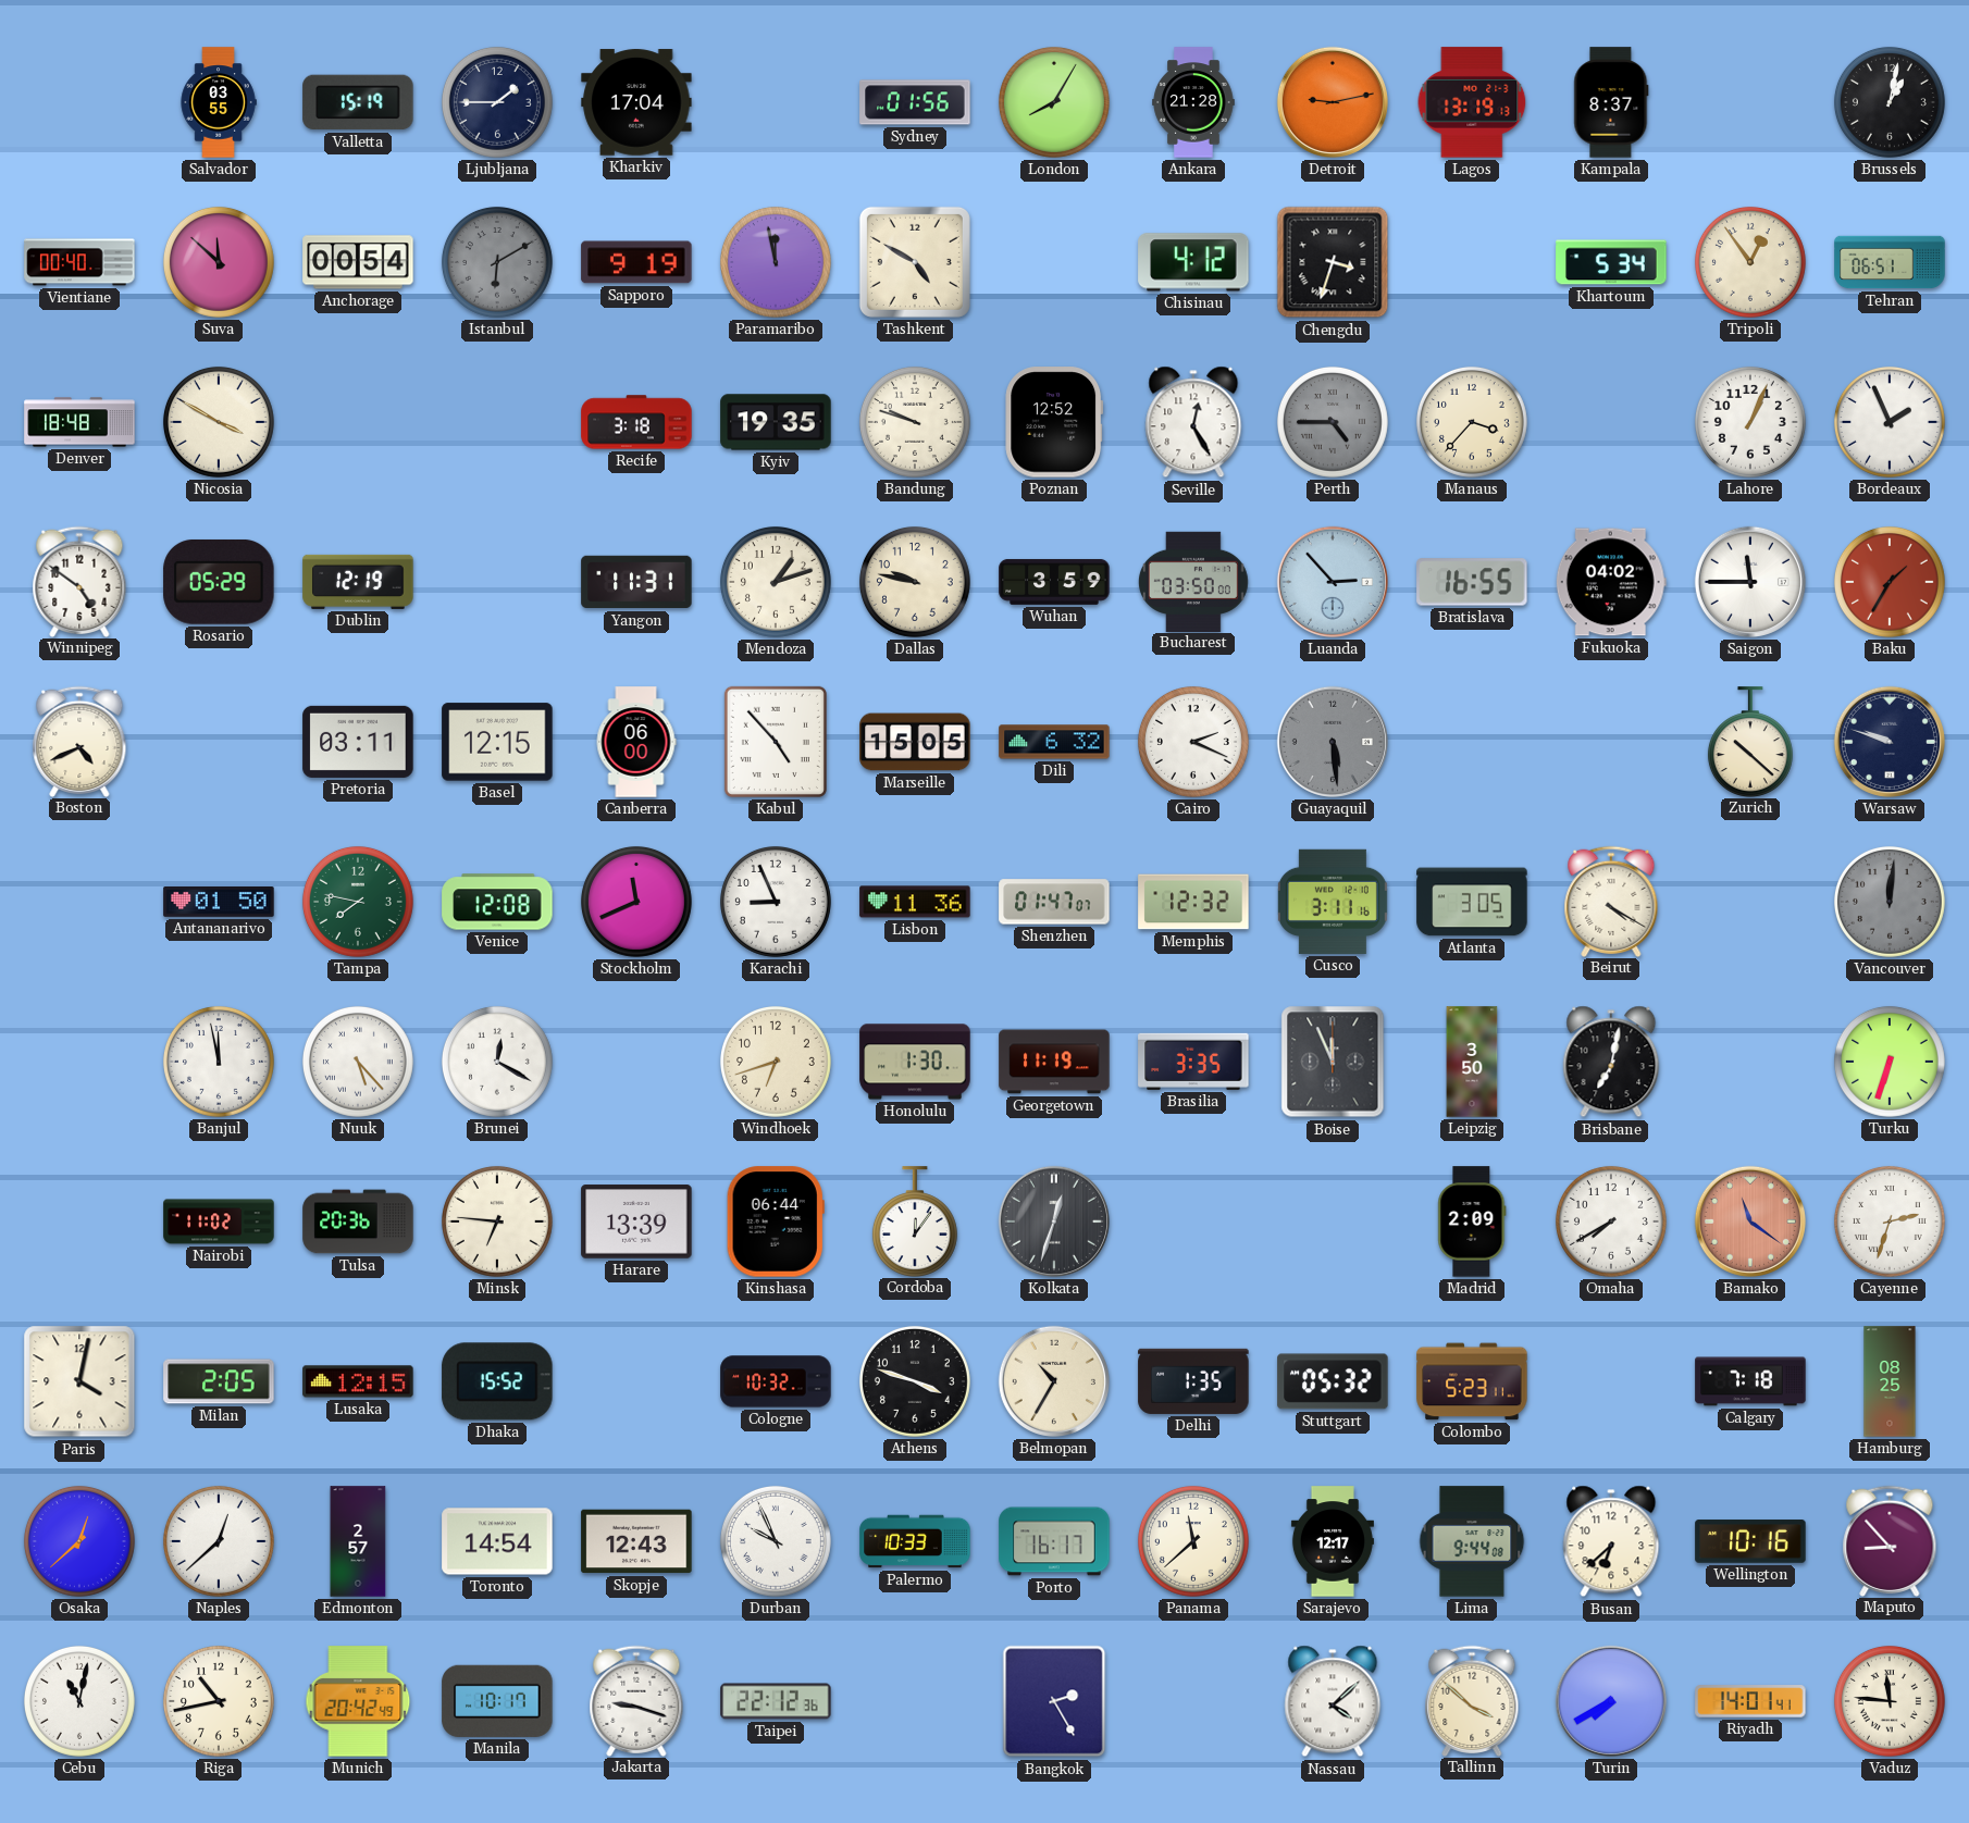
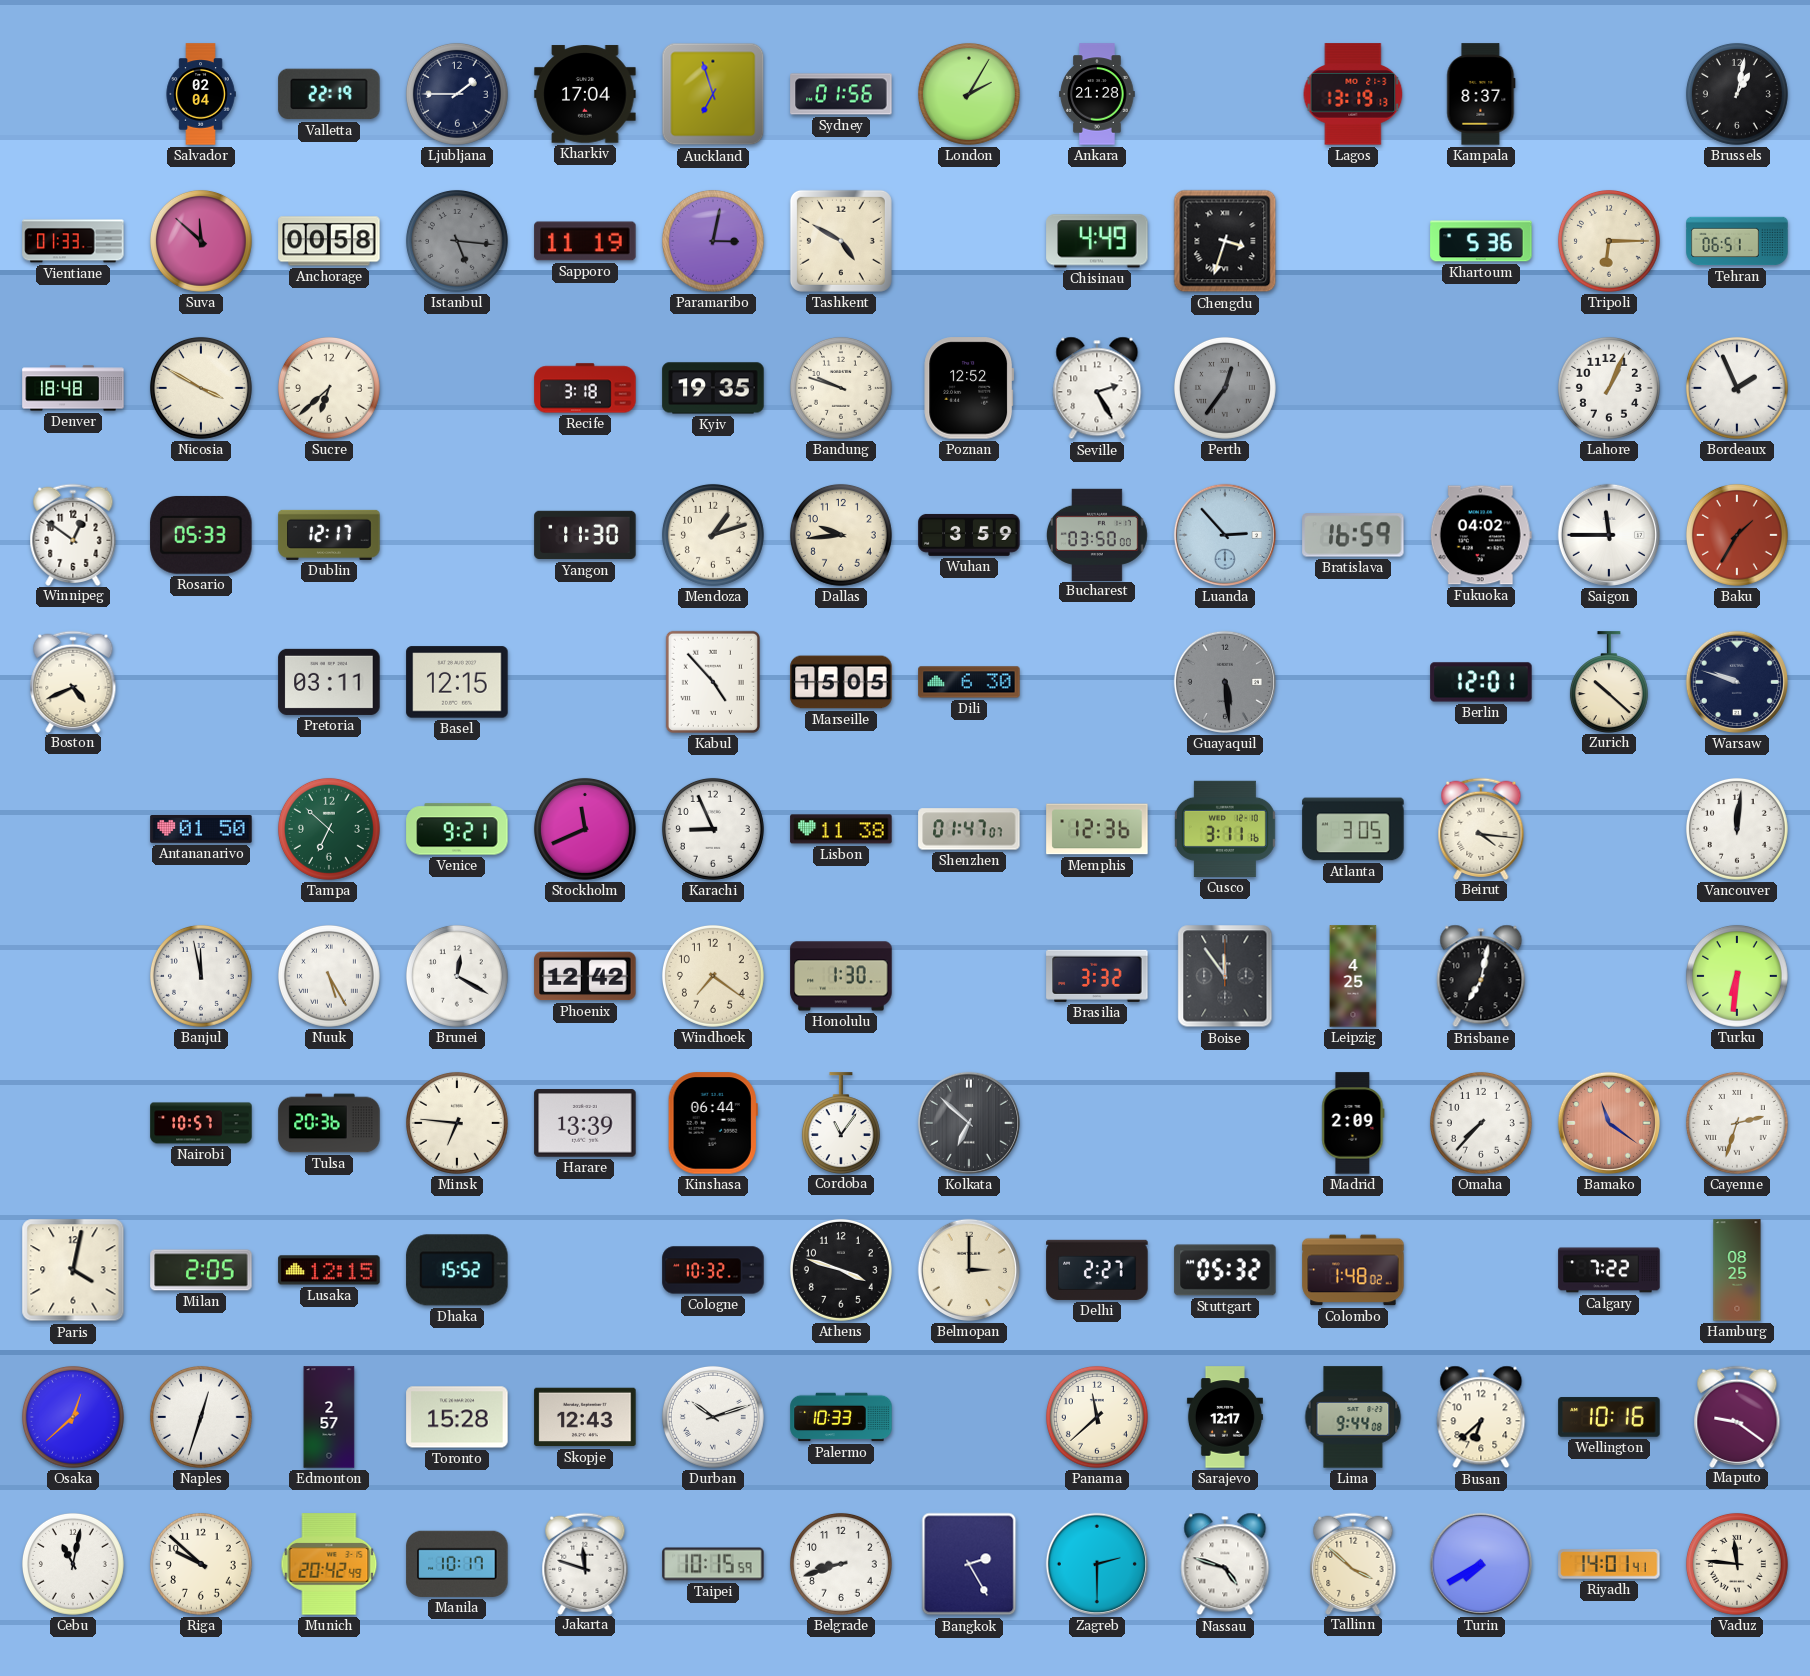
Salvador: 03:55 -> 02:04 (201, 94)
Valletta: 15:19 -> 22:19 (329, 94)
Auckland: none -> 6:57 (713, 94)
London: 8:05 -> 2:05 (969, 94)
Detroit: 9:13 -> none (1333, 102)
Vientiane: 00:40 -> 01:33 (73, 241)
Anchorage: 00:54 -> 00:58 (329, 241)
Istanbul: 6:10 -> 5:16 (457, 241)
Sapporo: 9:19 -> 11:19 (585, 241)
Paramaribo: 11:58 -> 3:02 (713, 241)
Chisinau: 4:12 -> 4:49 (1097, 241)
Khartoum: 5:34 -> 5:36 (1481, 241)
Tripoli: 12:54 -> 6:15 (1609, 241)
Sucre: none -> 6:38 (329, 388)
Seville: 12:25 -> 2:25 (1097, 388)
Perth: 4:45 -> 12:36 (1225, 388)
Manaus: 3:37 -> none (1472, 422)
Winnipeg: 4:51 -> 12:51 (73, 534)
Rosario: 05:29 -> 05:33 (201, 535)
Dublin: 12:19 -> 12:17 (329, 535)
Yangon: 11:31 -> 11:30 (585, 535)
Dallas: 9:47 -> 9:44 (841, 535)
Bratislava: 16:55 -> 16:59 (1353, 535)
Canberra: 06:00 -> none (636, 742)
Dili: 6:32 -> 6:30 (969, 682)
Cairo: 2:19 -> none (1193, 742)
Berlin: none -> 12:01 (1481, 682)
Tampa: 7:47 -> 6:52 (329, 829)
Venice: 12:08 -> 9:21 (457, 829)
Lisbon: 11:36 -> 11:38 (841, 829)
Memphis: 12:32 -> 12:36 (1097, 829)
Beirut: 4:20 -> 4:16 (1481, 828)
Vancouver dial: grey -> white (1737, 829)
Nuuk: 5:23 -> 5:25 (329, 976)
Phoenix: none -> 12:42 (585, 976)
Windhoek: 6:42 -> 7:21 (713, 976)
Georgetown: 11:19 -> none (1054, 1062)
Brasilia: 3:35 -> 3:32 (1097, 976)
Boise: 11:56 -> 11:54 (1225, 976)
Leipzig: 3:50 -> 4:25 (1353, 976)
Turku: 6:33 -> 6:31 (1737, 976)
Nairobi: 11:02 -> 10:57 (201, 1123)
Cordoba: 12:06 -> 11:06 (841, 1123)
Kolkata: 12:33 -> 6:52 (969, 1123)
Omaha: 7:40 -> 7:37 (1481, 1123)
Belmopan: 10:35 -> 3:00 (969, 1270)
Delhi: 1:35 -> 2:27 (1097, 1270)
Colombo: 5:23 -> 1:48 (1353, 1270)
Calgary: 7:18 -> 7:22 (1609, 1270)
Naples: 12:38 -> 12:33 (201, 1417)
Toronto: 14:54 -> 15:28 (457, 1417)
Durban: 9:56 -> 10:12 (713, 1417)
Porto: 16:17 -> none (1054, 1541)
Maputo: 8:53 -> 9:21 (1737, 1416)
Riga: 10:43 -> 9:52 (201, 1564)
Jakarta: 9:18 -> 11:48 (585, 1563)
Taipei: 22:12 -> 10:15 (713, 1564)
Belgrade: none -> 8:42 (841, 1564)
Zagreb: none -> 2:30 (1097, 1564)
Nassau: 4:08 -> 4:48 (1225, 1564)
